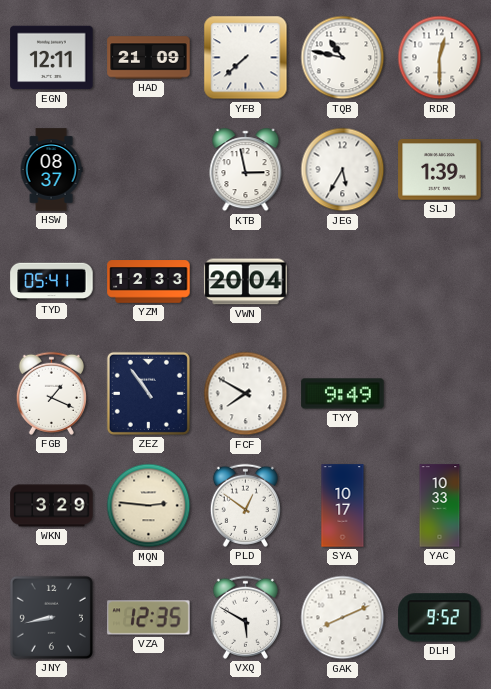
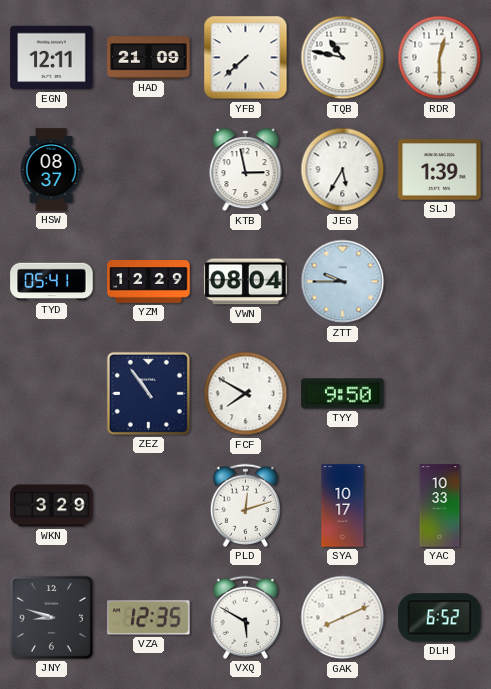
YZM: 12:33 -> 12:29 (149, 282)
VWN: 20:04 -> 08:04 (246, 282)
ZTT: none -> 9:45 (343, 282)
FGB: 1:19 -> none (51, 393)
TYY: 9:49 -> 9:50 (343, 394)
MQN: 2:46 -> none (149, 506)
PLD: 12:51 -> 12:12 (245, 505)
JNY: 8:43 -> 8:48 (51, 617)
DLH: 9:52 -> 6:52 (440, 618)
